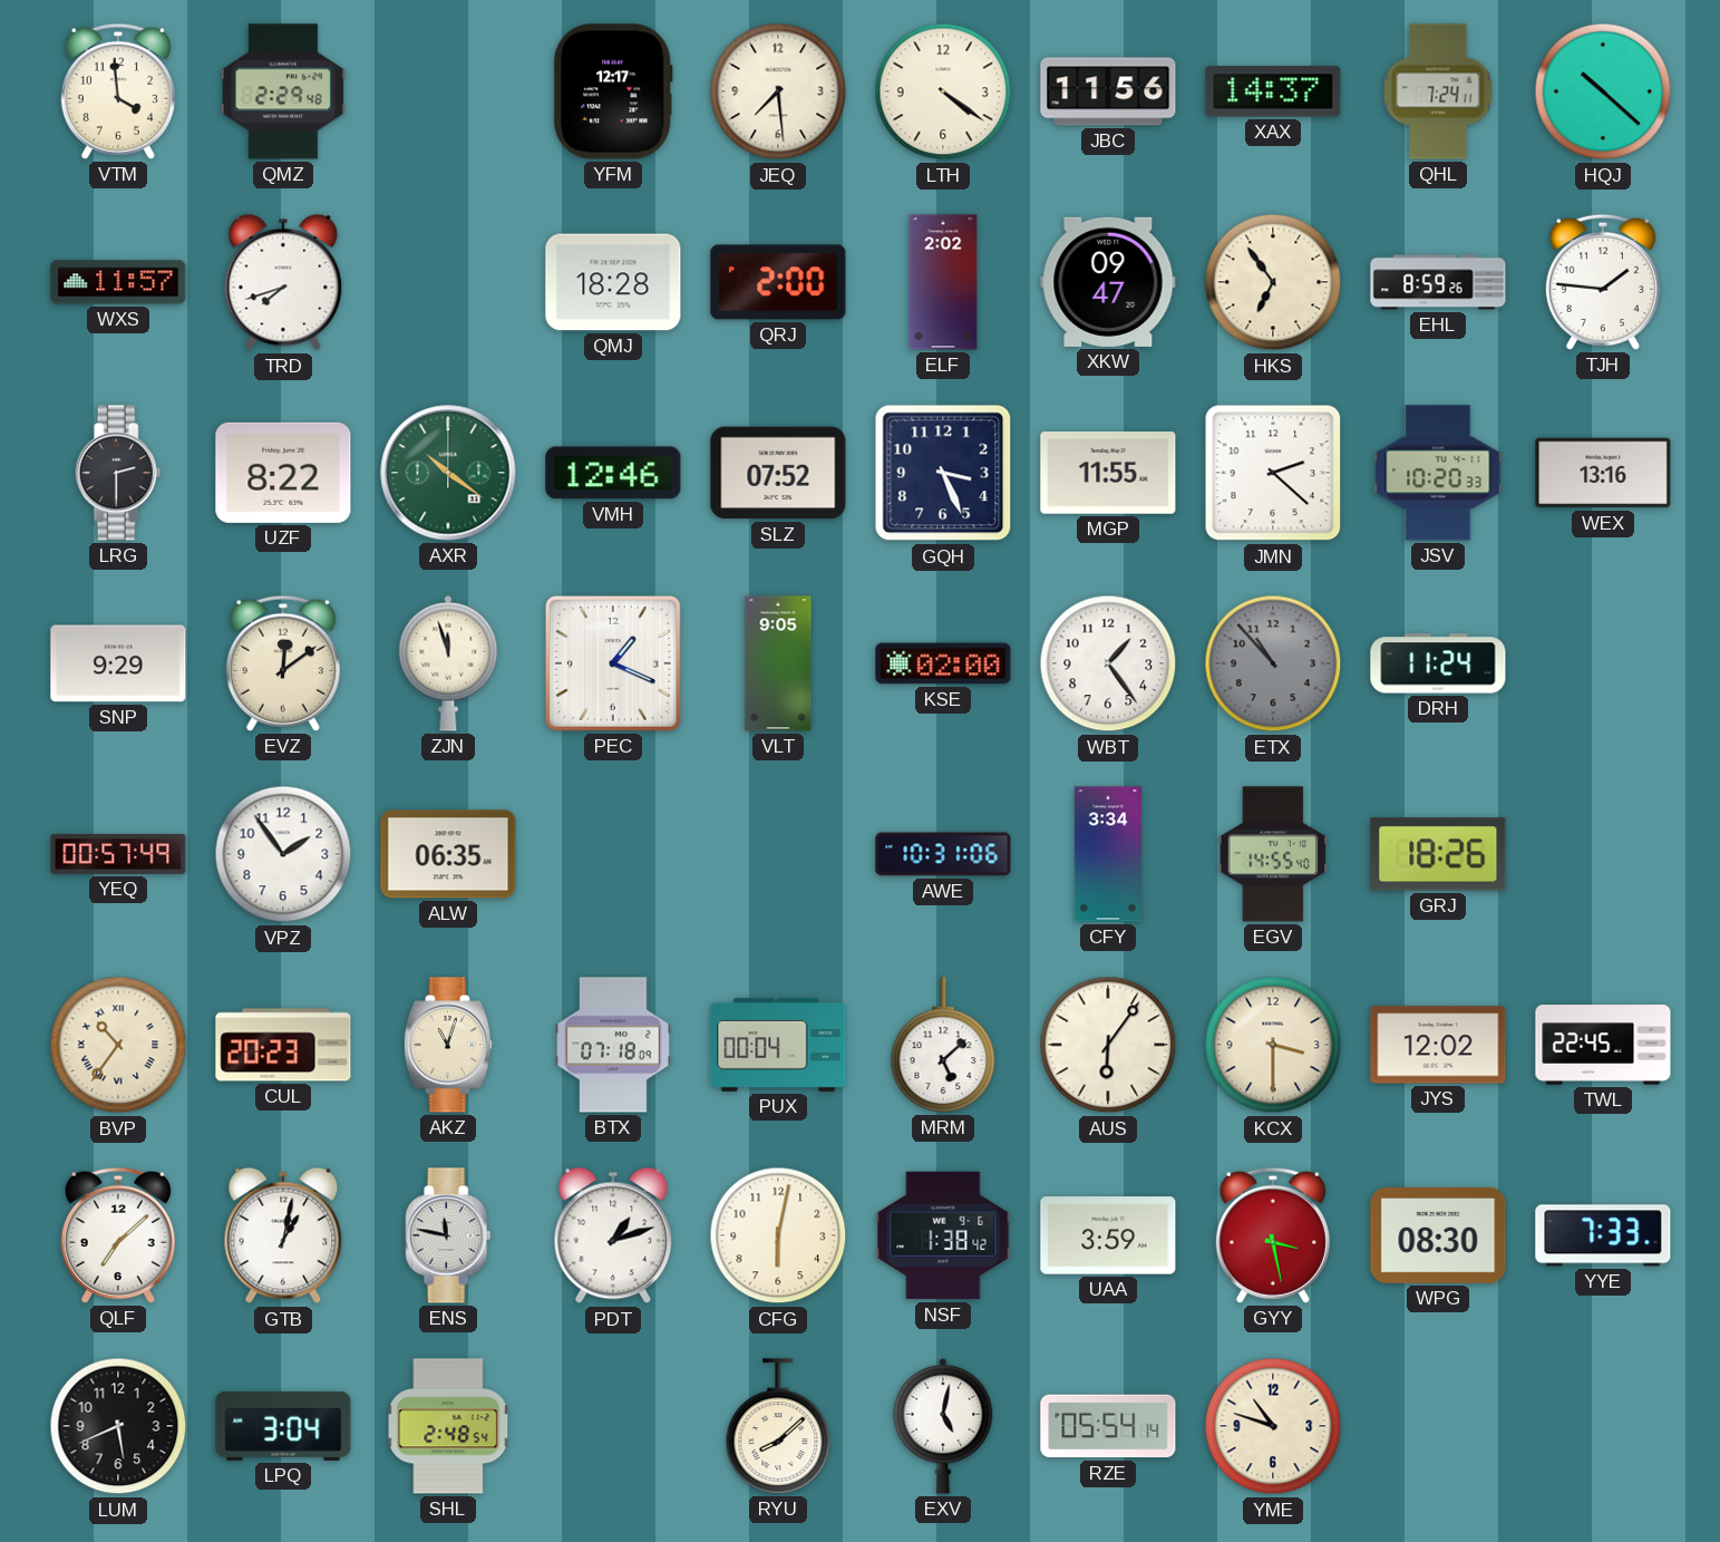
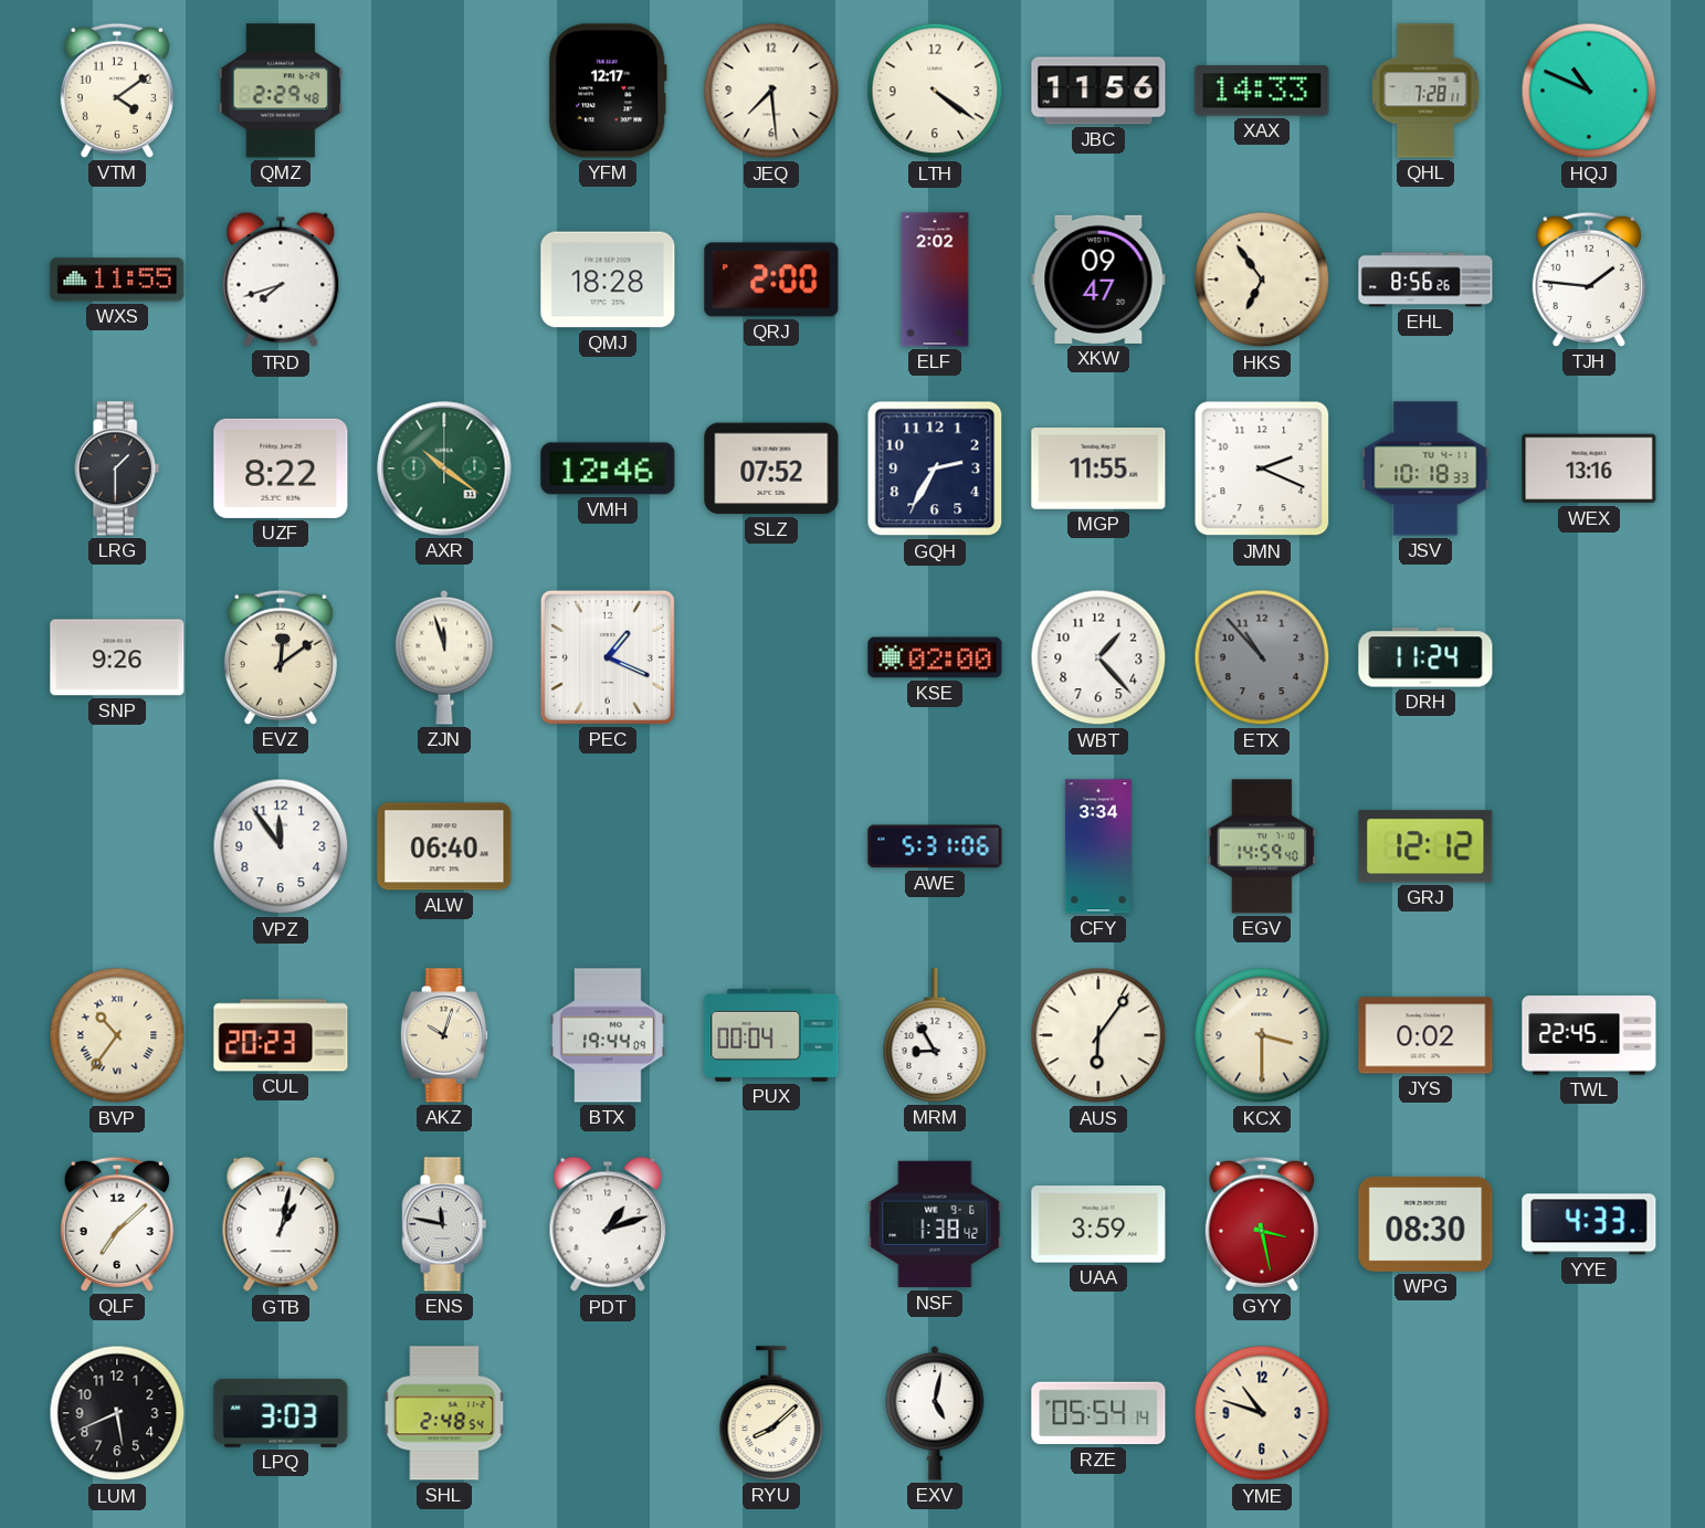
VTM: 3:59 -> 4:09 (117, 91)
XAX: 14:37 -> 14:33 (1262, 91)
QHL: 7:24 -> 7:28 (1425, 91)
HQJ: 10:22 -> 10:49 (1589, 91)
WXS: 11:57 -> 11:55 (117, 280)
EHL: 8:59 -> 8:56 (1425, 280)
LRG: 2:30 -> 1:30 (117, 468)
GQH: 3:26 -> 2:35 (935, 468)
JMN: 2:22 -> 2:19 (1262, 468)
JSV: 10:20 -> 10:18 (1425, 468)
SNP: 9:29 -> 9:26 (117, 657)
VLT: 9:05 -> none (778, 663)
WBT: 1:24 -> 1:23 (1098, 657)
YEQ: 00:57 -> none (118, 855)
VPZ: 1:54 -> 11:54 (281, 846)
ALW: 06:35 -> 06:40 (444, 846)
AWE: 10:31 -> 5:31 (935, 846)
EGV: 14:55 -> 14:59 (1262, 846)
GRJ: 18:26 -> 12:12 (1425, 846)
AKZ: 11:03 -> 10:03 (444, 1035)
BTX: 07:18 -> 19:44 (608, 1035)
MRM: 5:08 -> 8:55 (935, 1035)
JYS: 12:02 -> 0:02 (1425, 1035)
CFG: 6:02 -> none (778, 1235)
YYE: 7:33 -> 4:33 (1589, 1224)
LPQ: 3:04 -> 3:03 (281, 1413)
